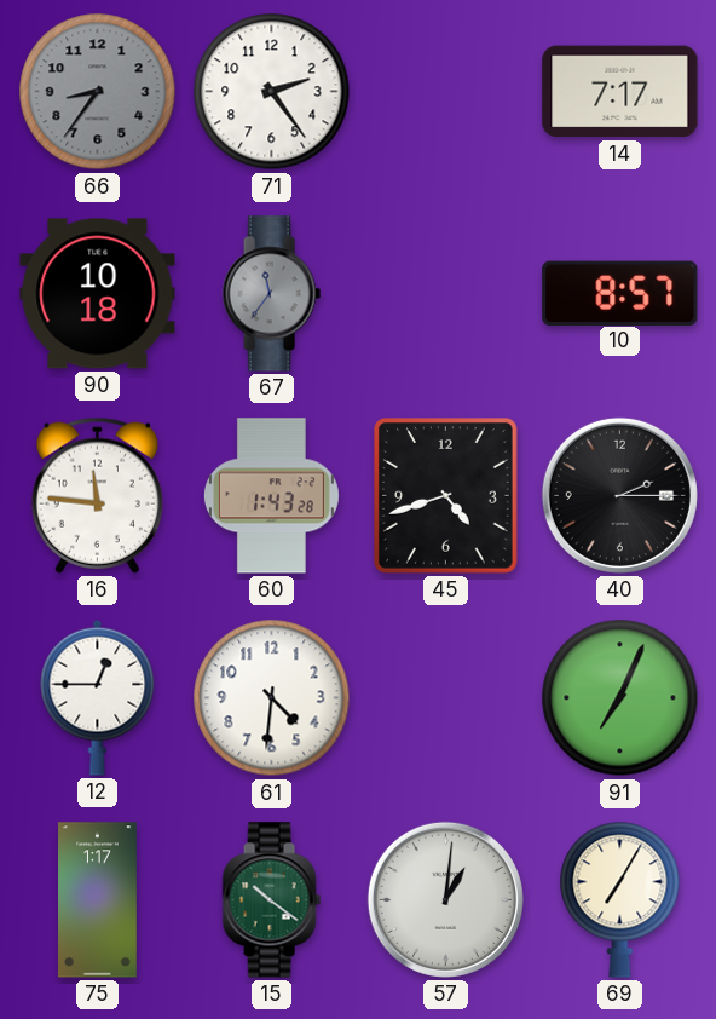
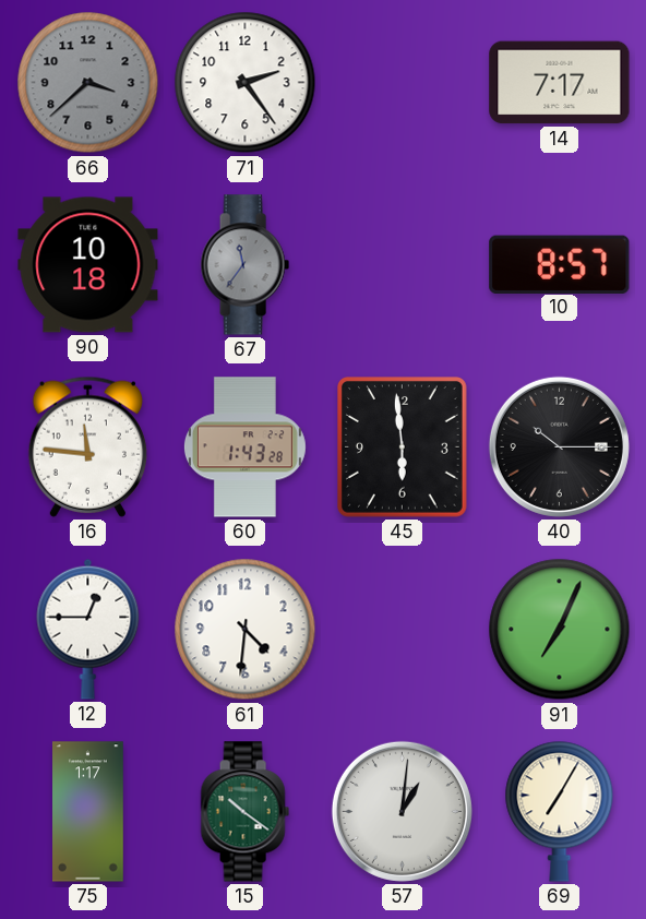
66: 8:36 -> 3:38 (88, 83)
45: 4:42 -> 5:59 (403, 447)
40: 2:15 -> 10:15 (559, 446)
